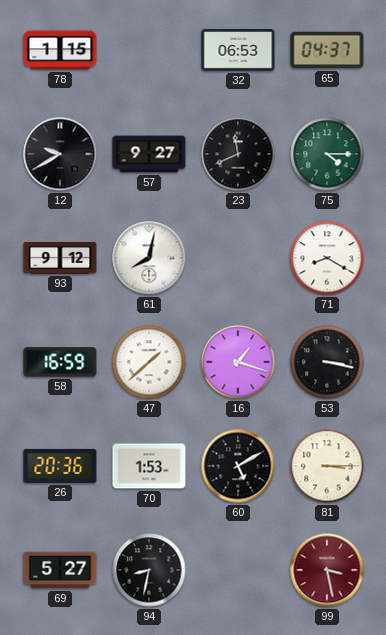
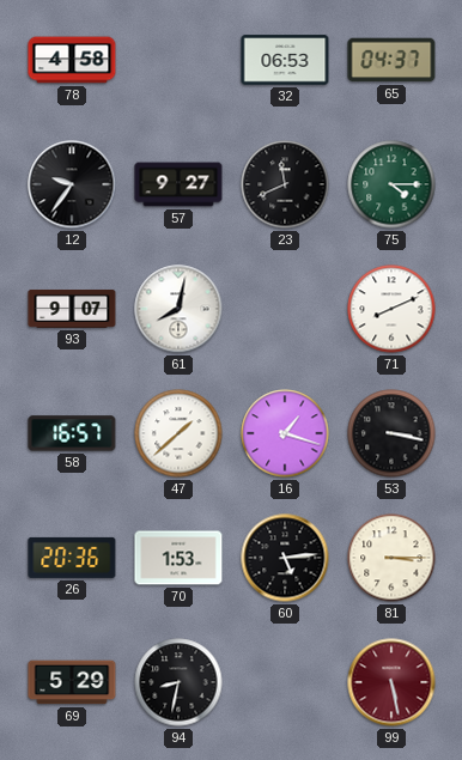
78: 1:15 -> 4:58 (72, 60)
12: 9:40 -> 9:36 (72, 184)
93: 9:12 -> 9:07 (72, 309)
71: 8:20 -> 8:11 (391, 309)
58: 16:59 -> 16:57 (72, 433)
60: 5:10 -> 5:14 (285, 558)
69: 5:27 -> 5:29 (72, 682)
99: 3:28 -> 5:28 (391, 682)
